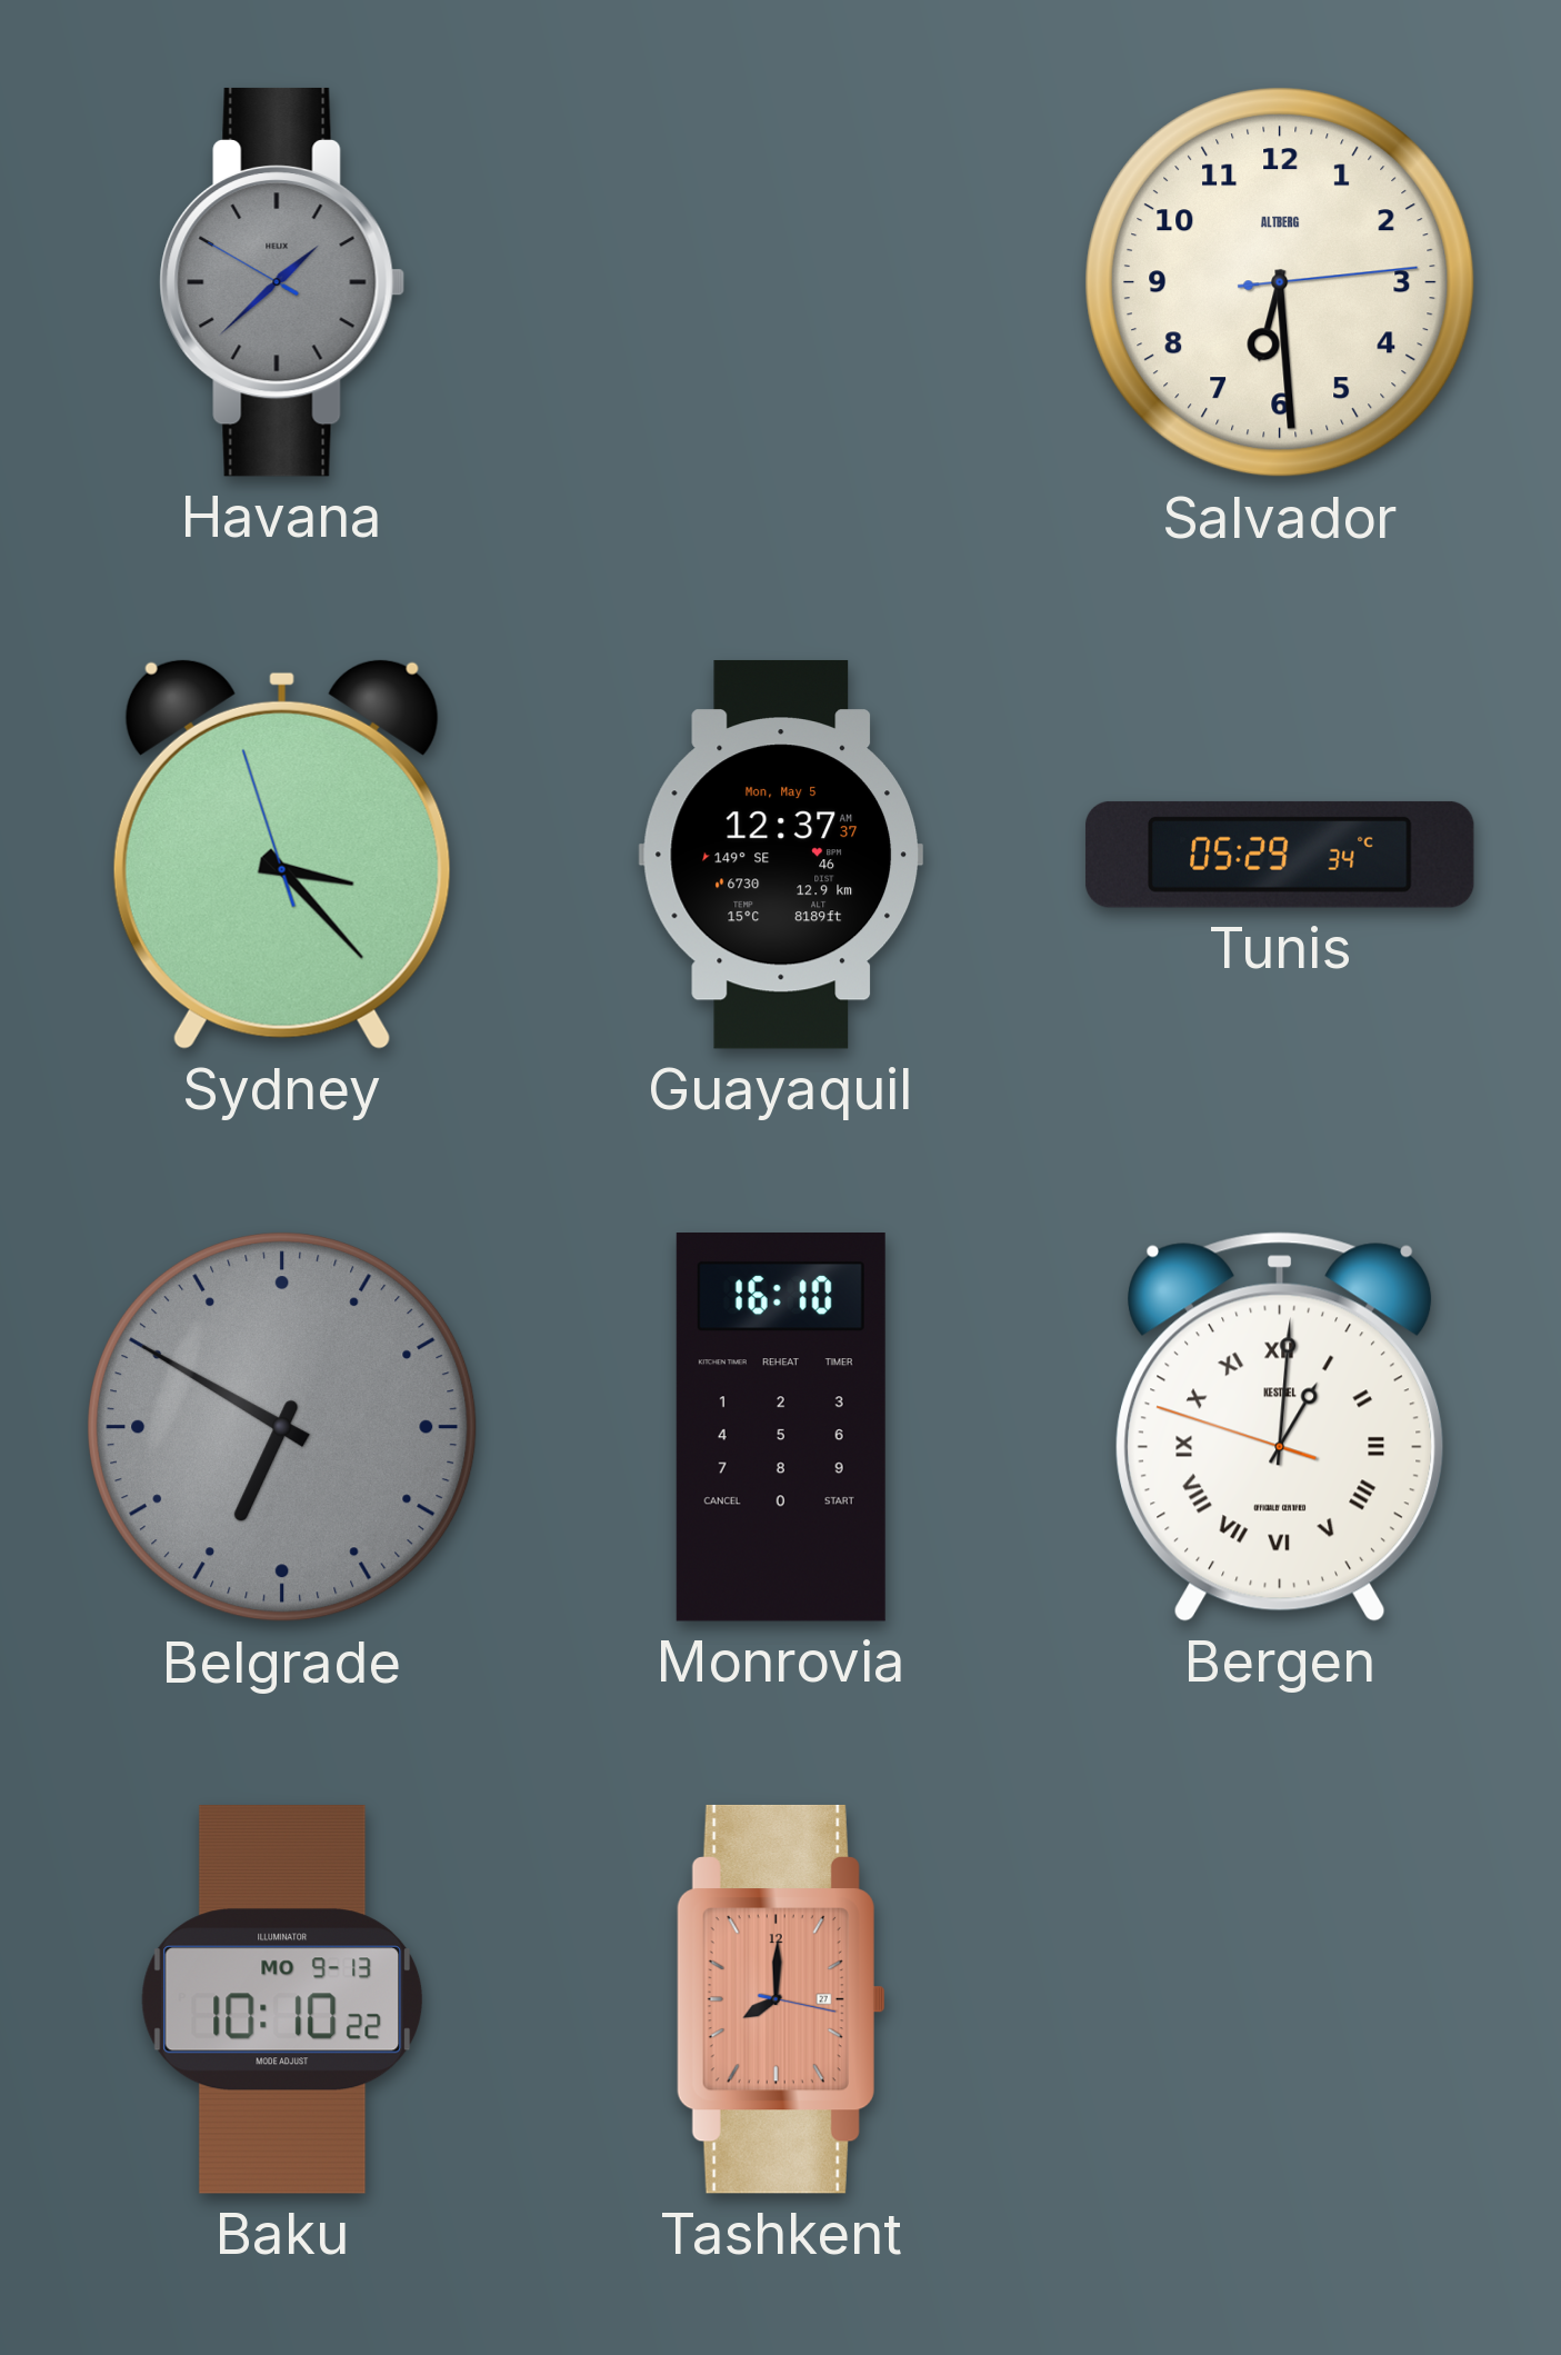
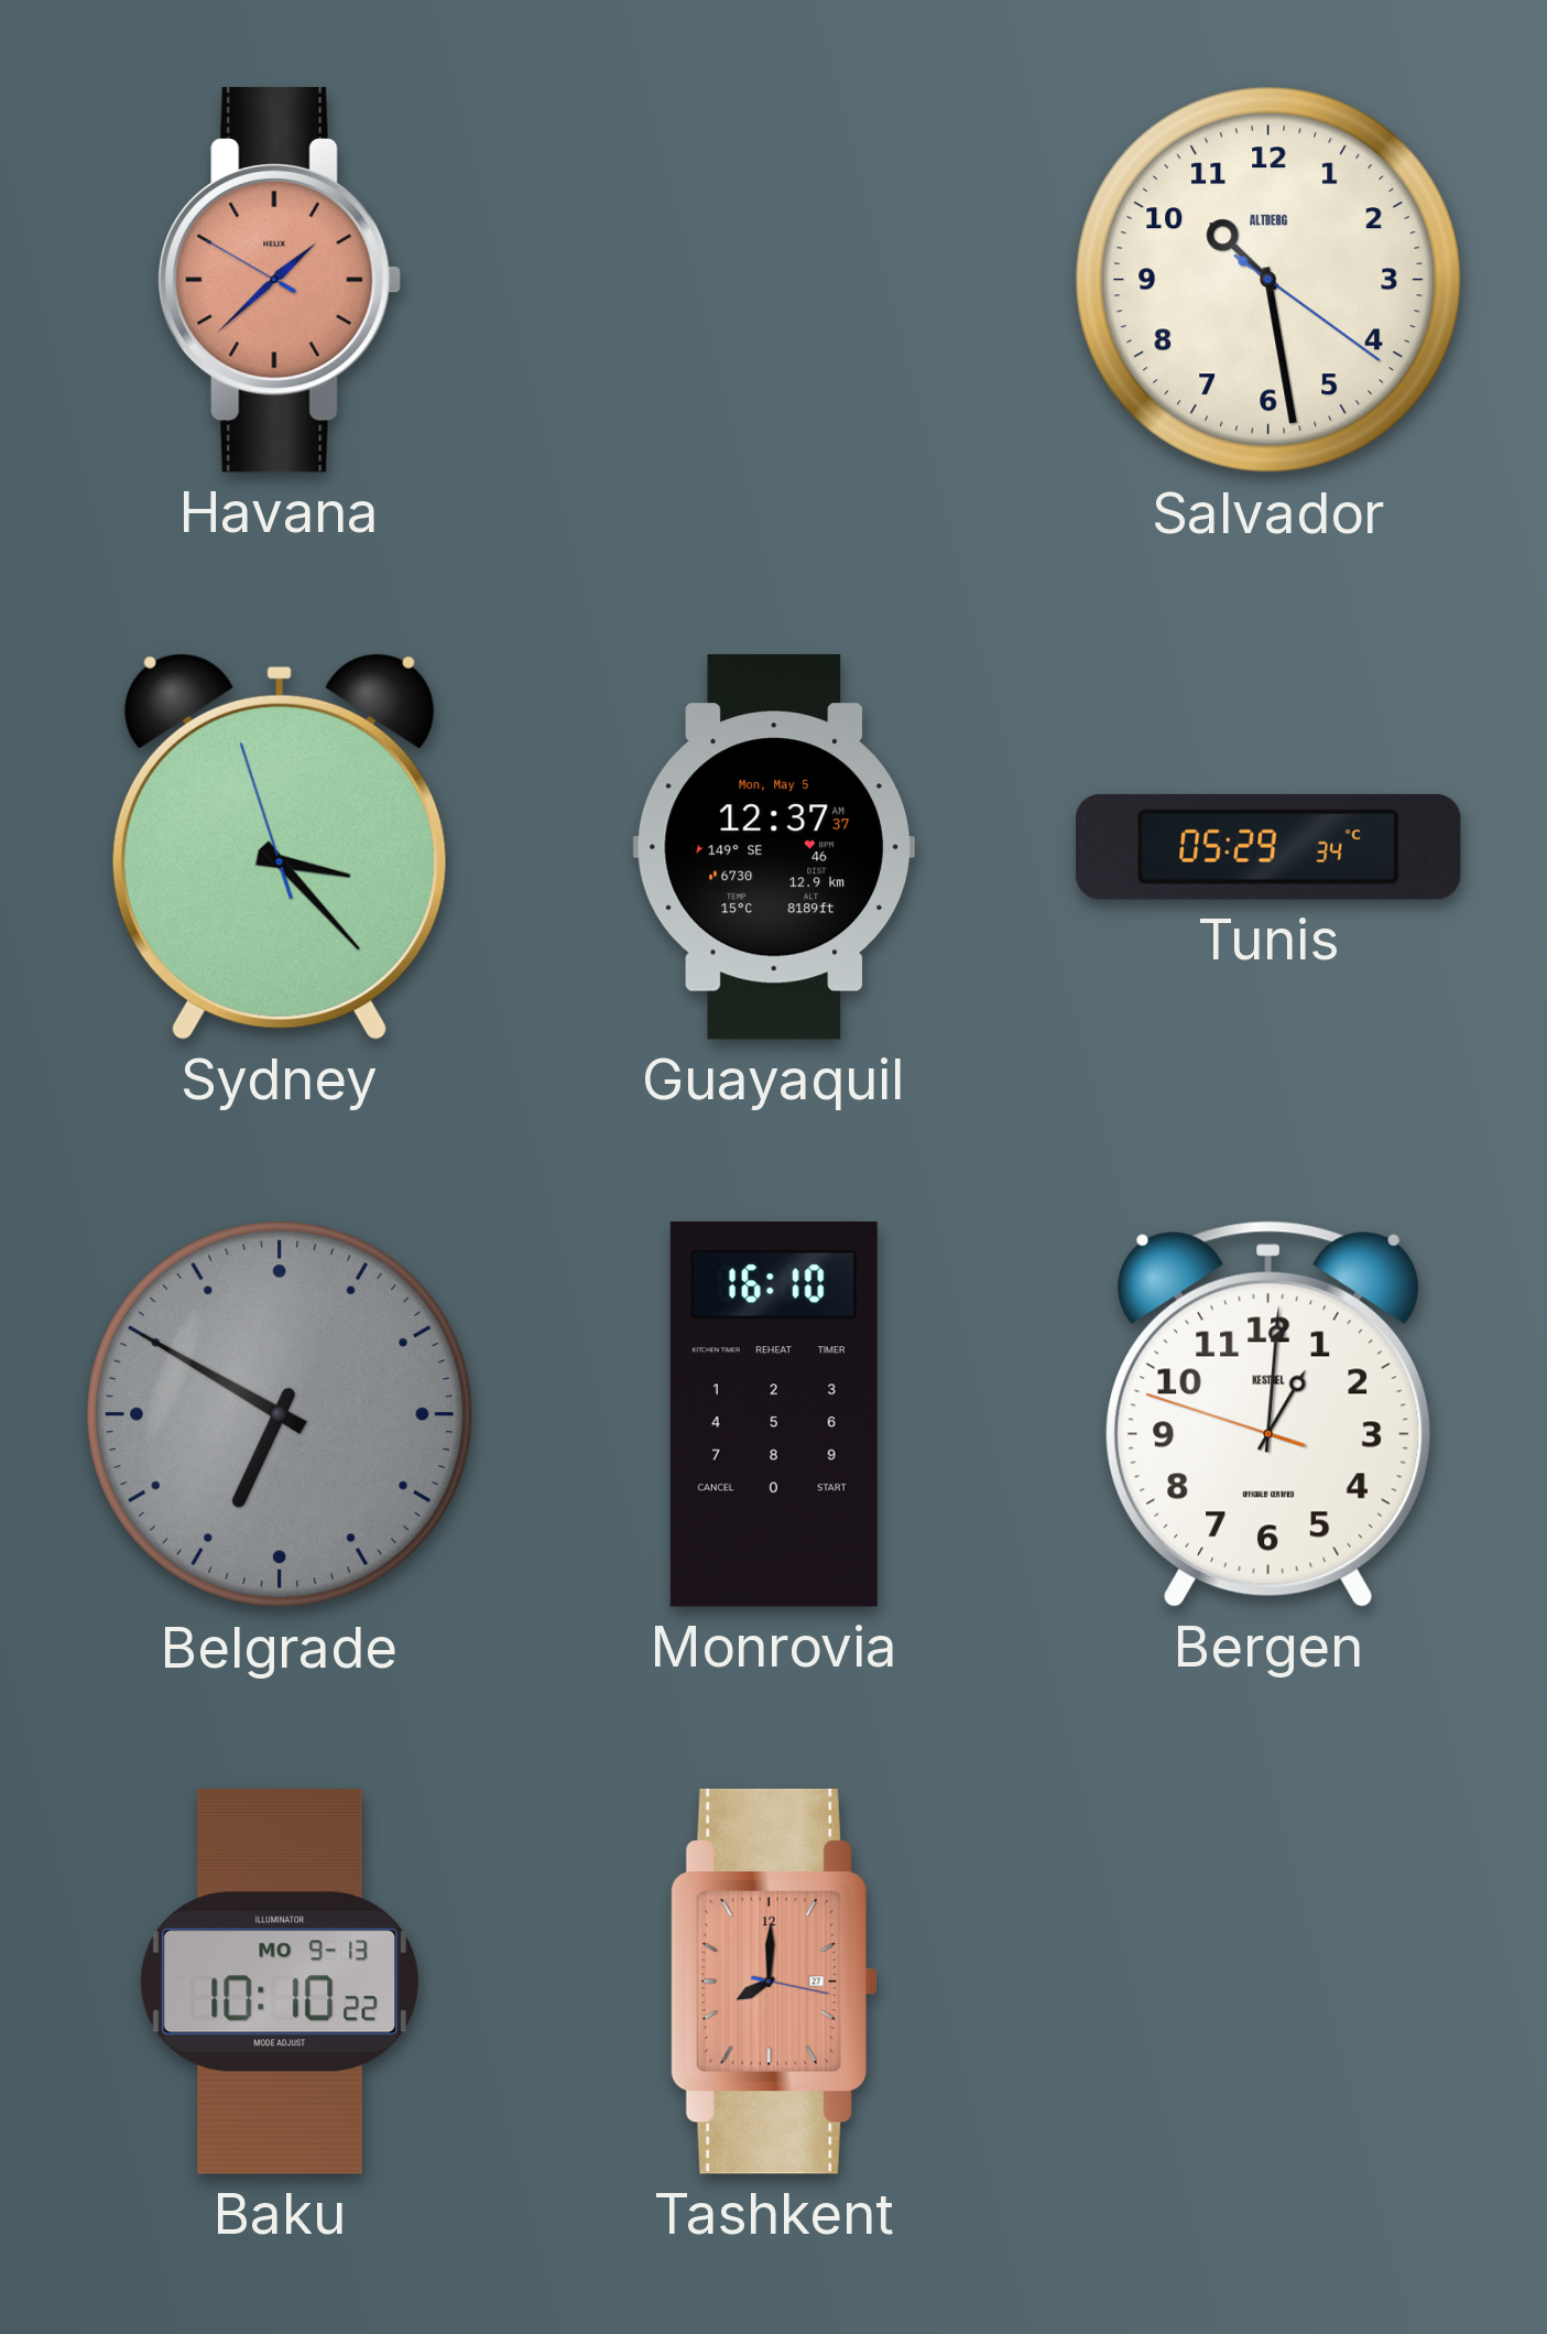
Havana dial: grey -> salmon (280, 280)
Salvador: 6:29 -> 10:28 (1268, 280)
Bergen numerals: Roman -> Arabic (1268, 1414)
